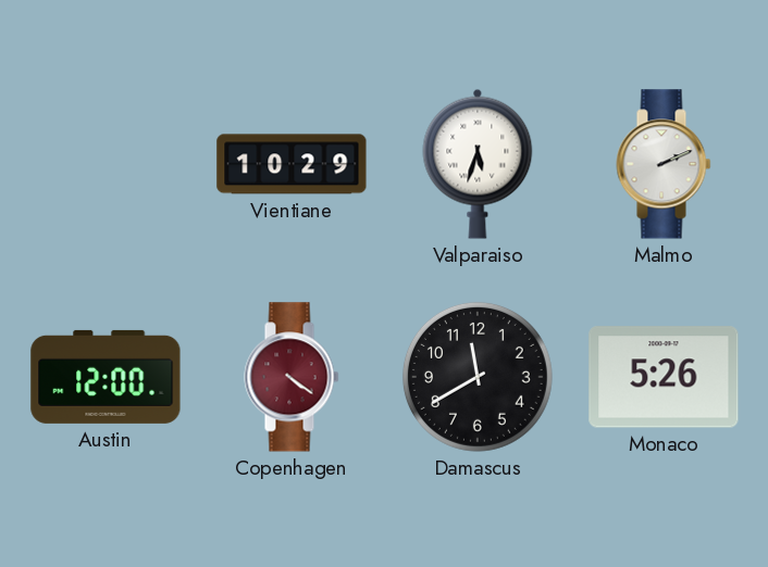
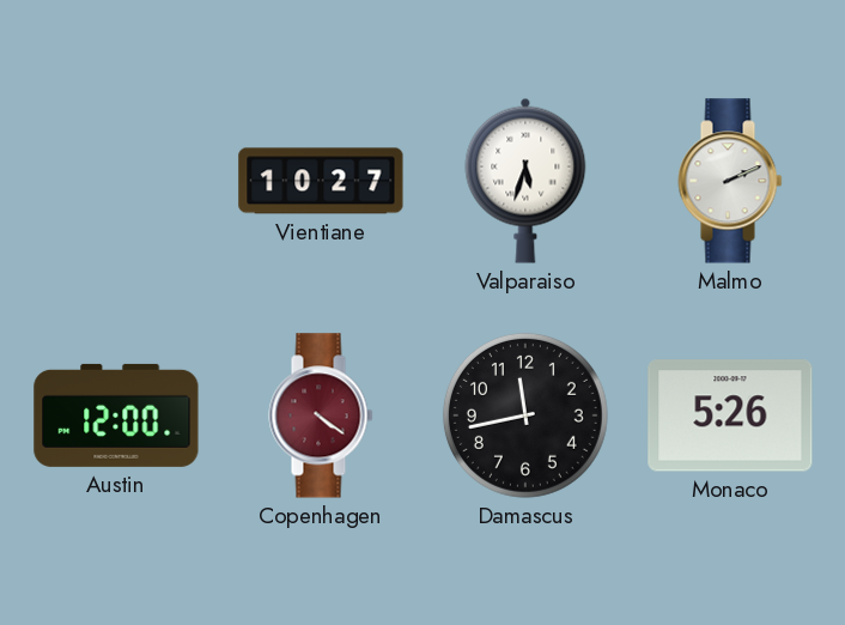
Vientiane: 10:29 -> 10:27 (321, 181)
Damascus: 11:40 -> 11:43 (525, 415)
